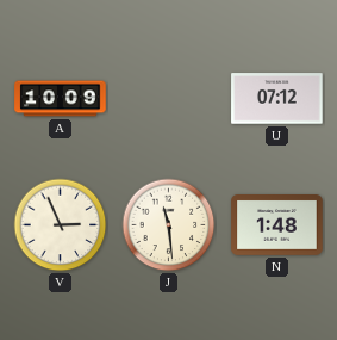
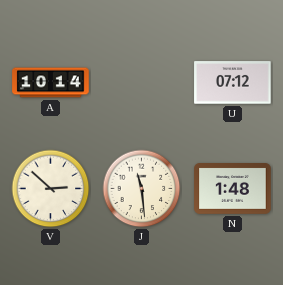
A: 10:09 -> 10:14 (51, 83)
V: 2:56 -> 2:52 (51, 189)
